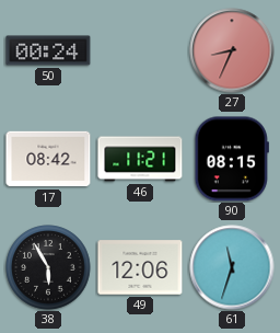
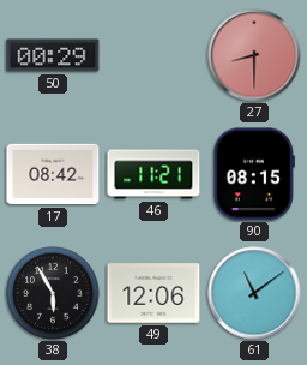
50: 00:24 -> 00:29 (53, 55)
27: 8:34 -> 8:30 (254, 55)
61: 11:33 -> 11:09 (254, 293)
